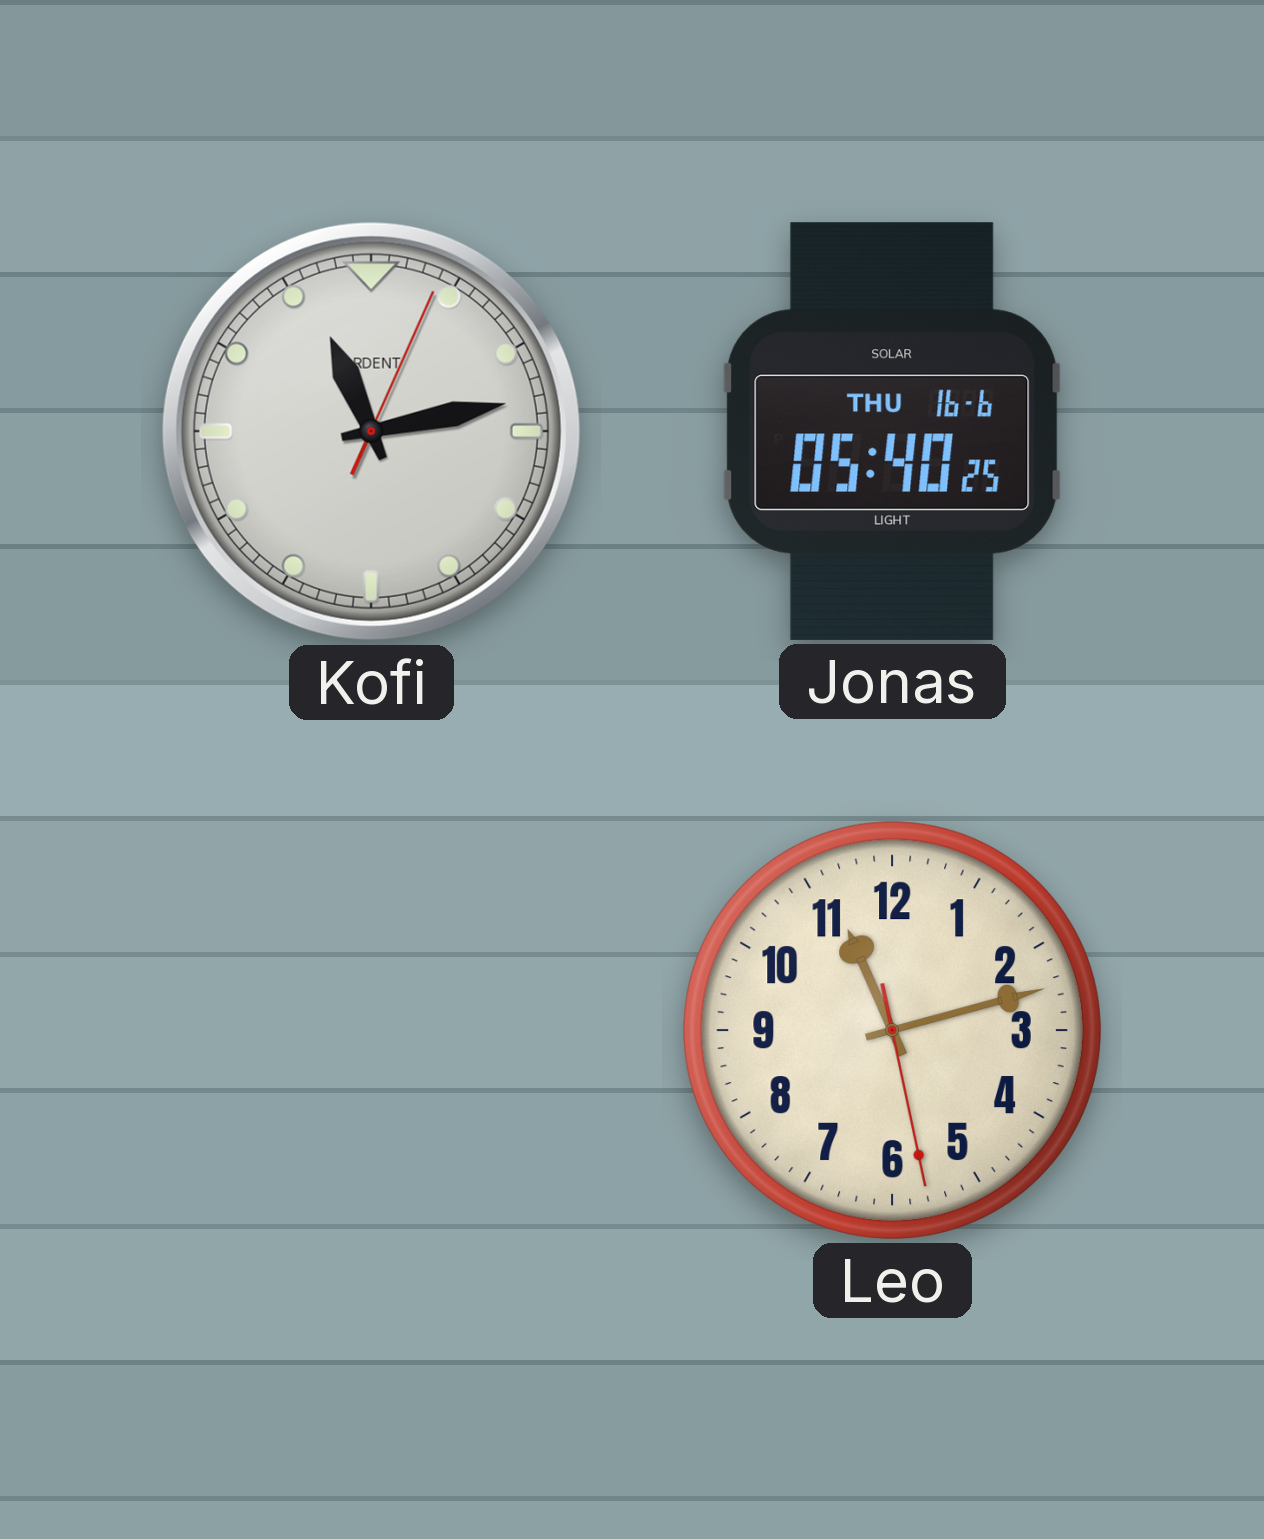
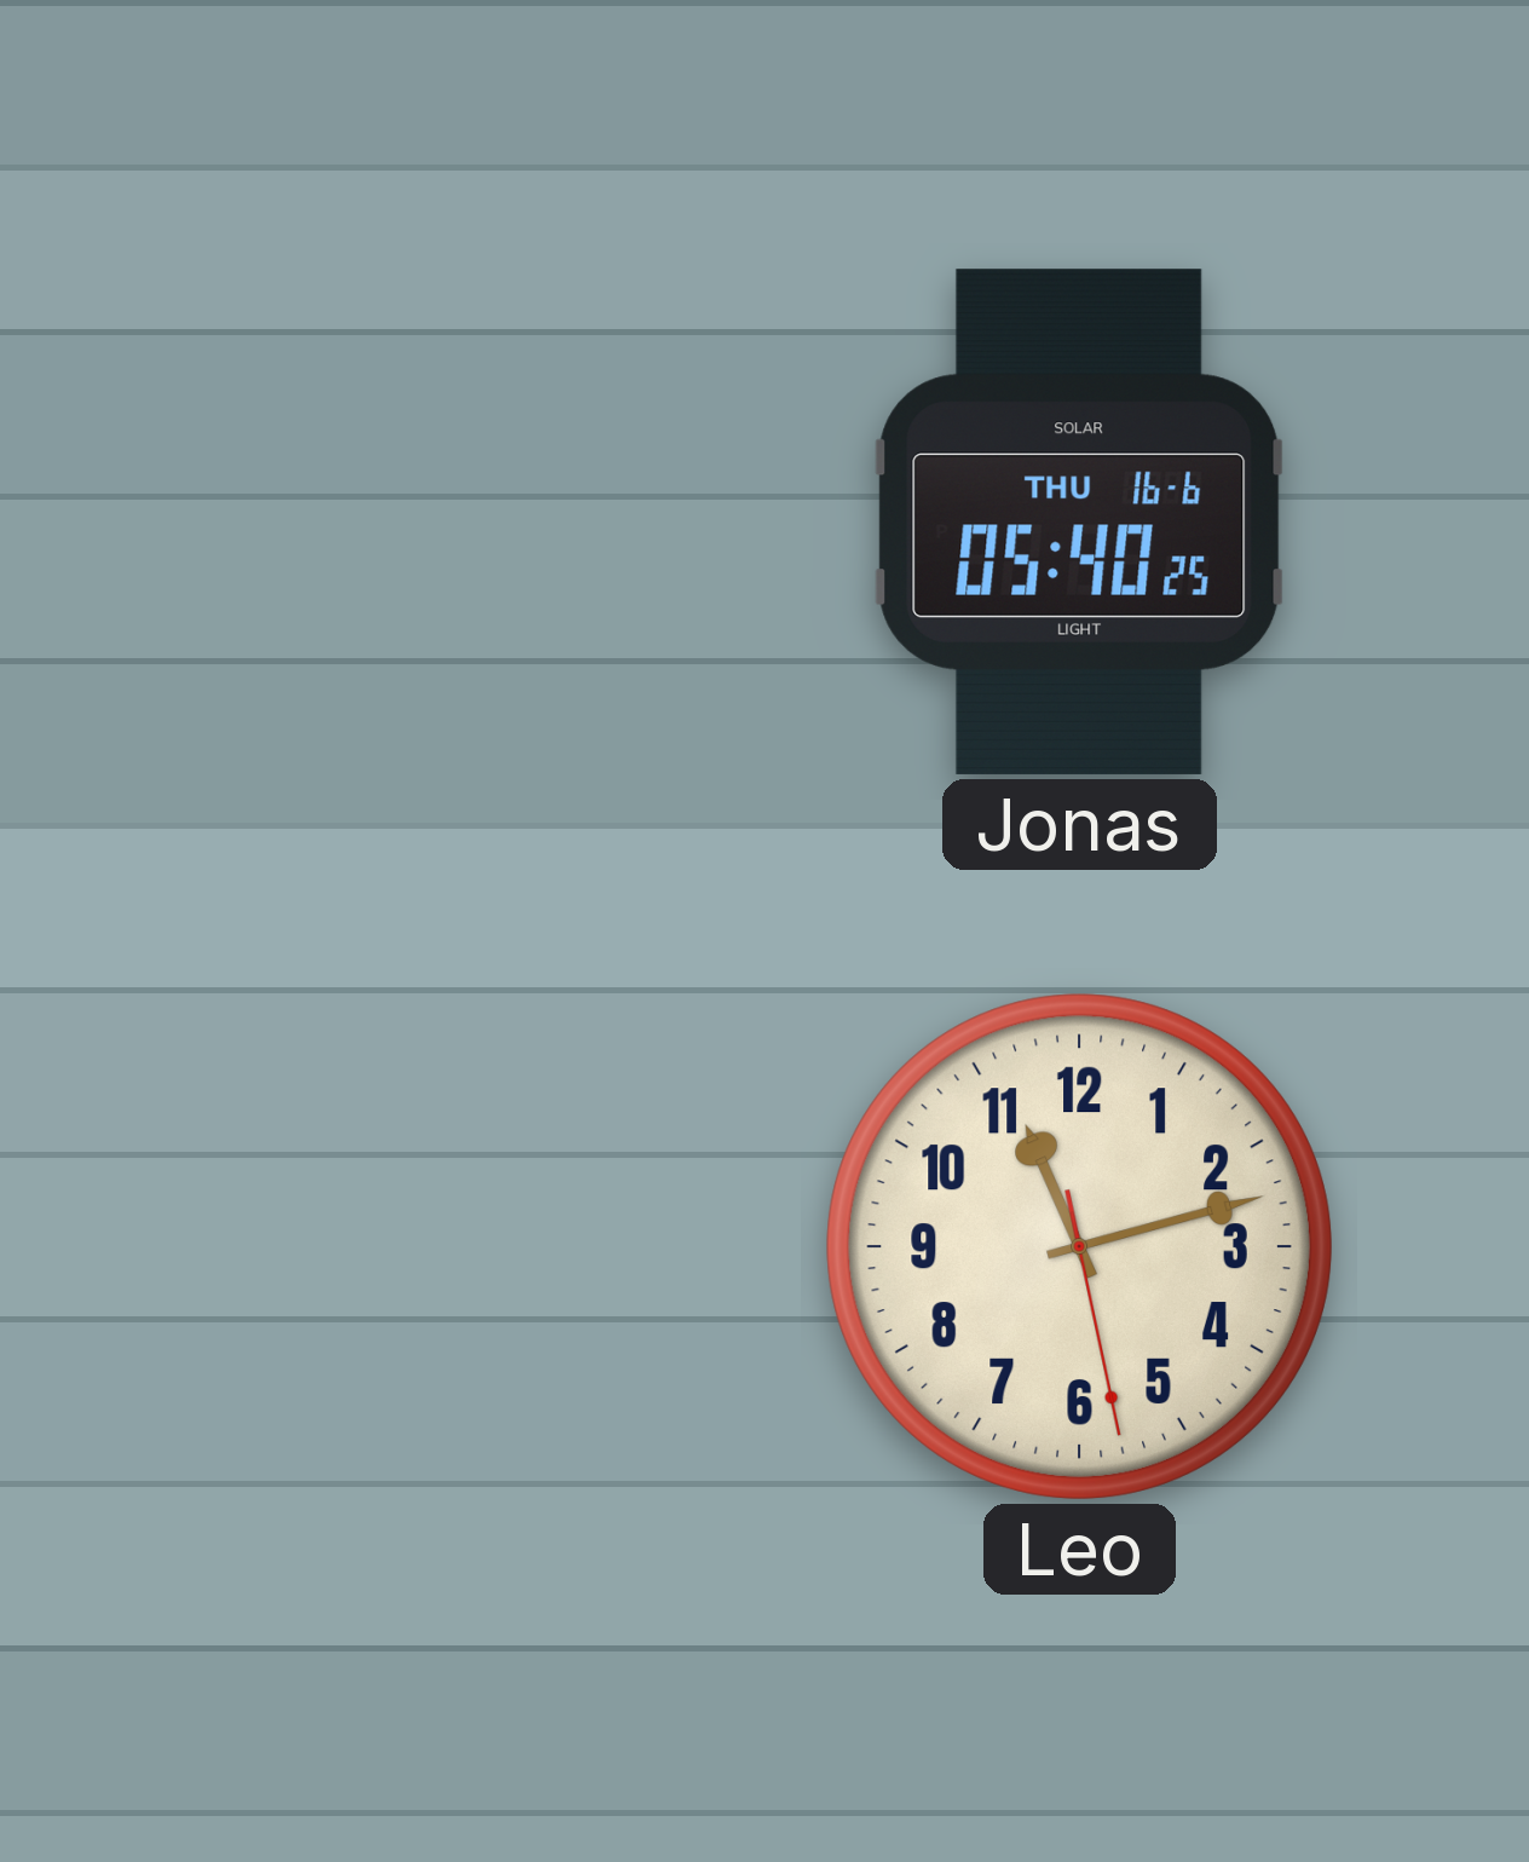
Kofi: 11:13 -> none (371, 431)
